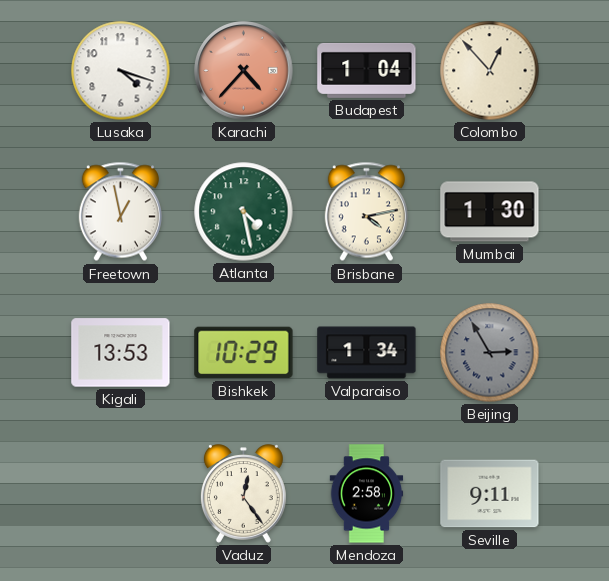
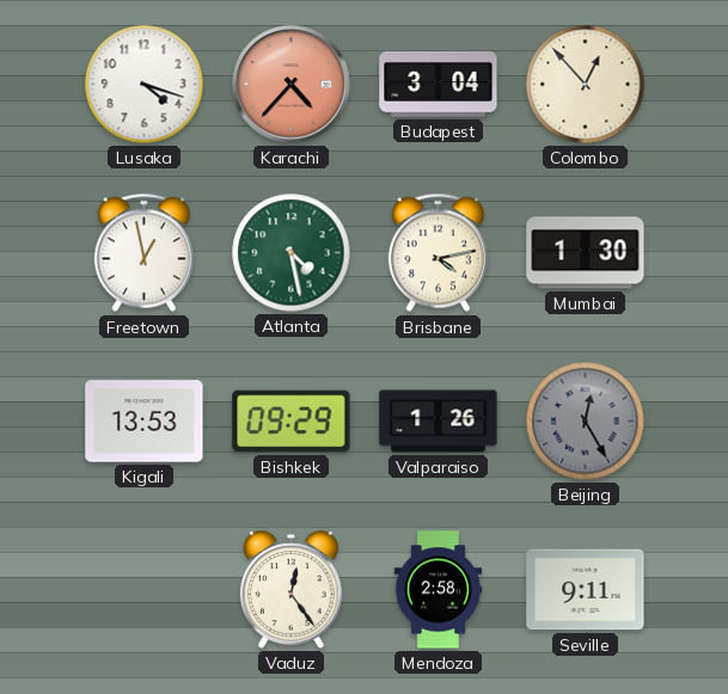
Budapest: 1:04 -> 3:04 (439, 84)
Bishkek: 10:29 -> 09:29 (292, 422)
Valparaiso: 1:34 -> 1:26 (439, 422)
Beijing: 2:55 -> 12:25 (586, 422)
